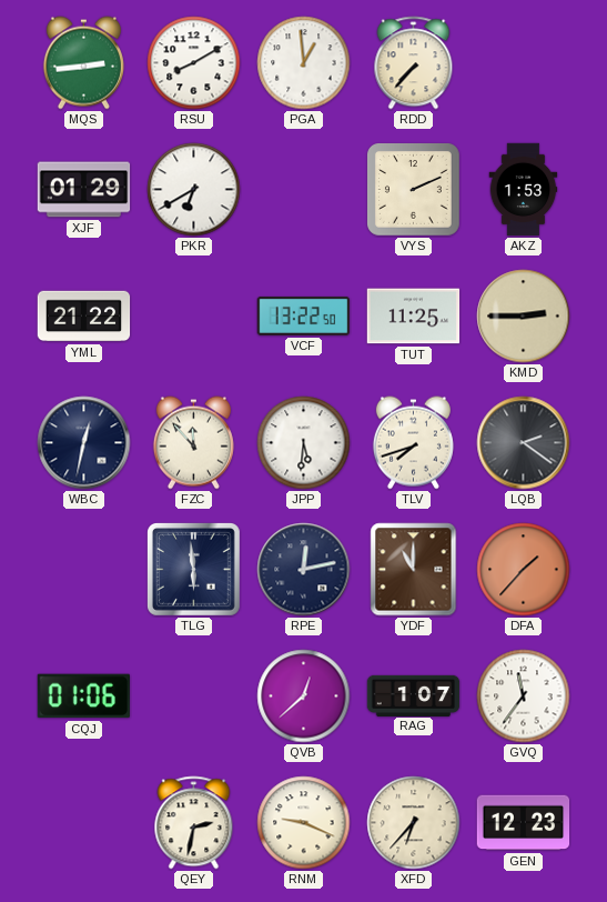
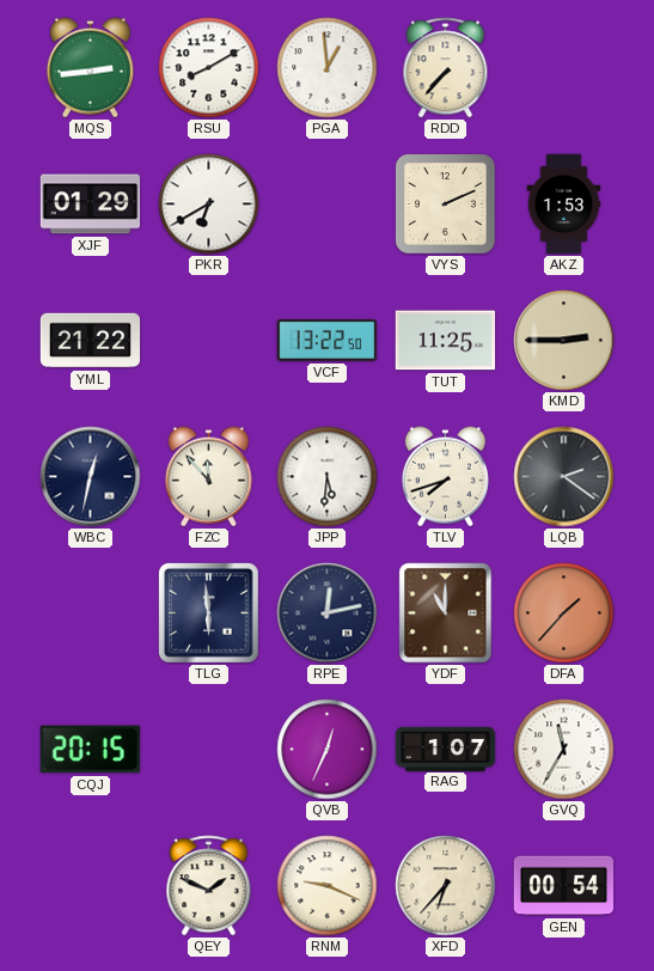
CQJ: 01:06 -> 20:15 (90, 750)
QVB: 12:38 -> 12:34 (328, 750)
GVQ: 11:36 -> 11:35 (564, 750)
QEY: 2:32 -> 1:49 (209, 886)
GEN: 12:23 -> 00:54 (564, 886)
